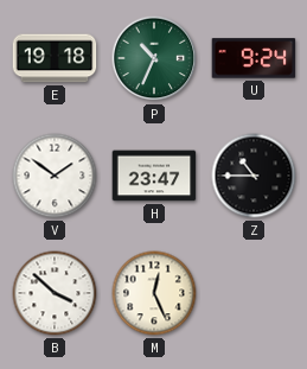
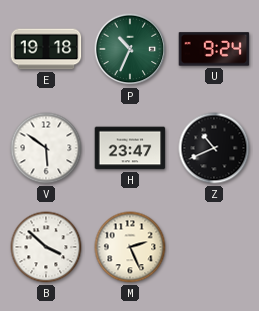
V: 1:51 -> 5:51 (46, 148)
Z: 10:45 -> 10:41 (214, 148)
M: 12:26 -> 2:26 (130, 247)
